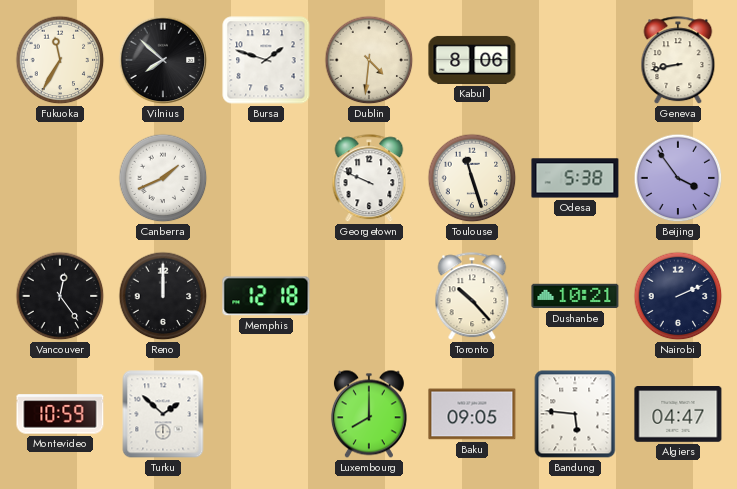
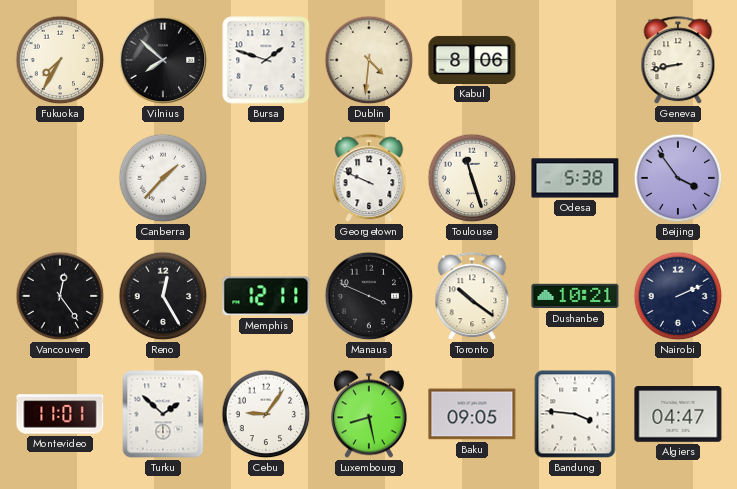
Fukuoka: 11:35 -> 7:35 (60, 60)
Canberra: 1:41 -> 1:37 (163, 178)
Reno: 12:00 -> 12:25 (163, 296)
Memphis: 12:18 -> 12:11 (266, 296)
Manaus: none -> 3:49 (369, 296)
Toronto: 10:23 -> 10:21 (472, 297)
Montevideo: 10:59 -> 11:01 (60, 414)
Cebu: none -> 9:06 (266, 414)
Luxembourg: 8:00 -> 8:28 (369, 414)
Bandung: 5:46 -> 3:46 (575, 414)
